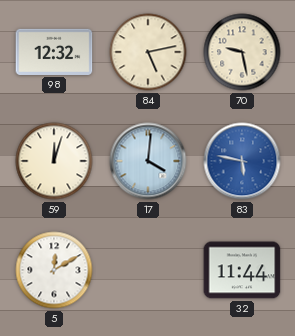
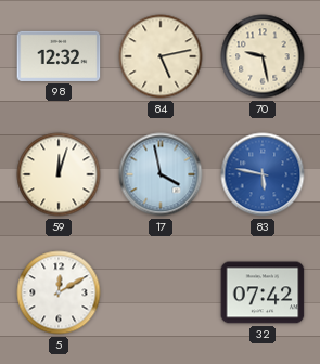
17: 4:01 -> 3:58 (161, 174)
32: 11:44 -> 07:42 (263, 292)
